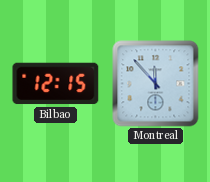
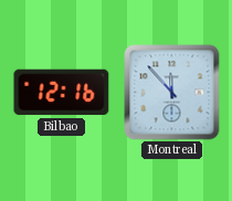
Bilbao: 12:15 -> 12:16 (62, 93)
